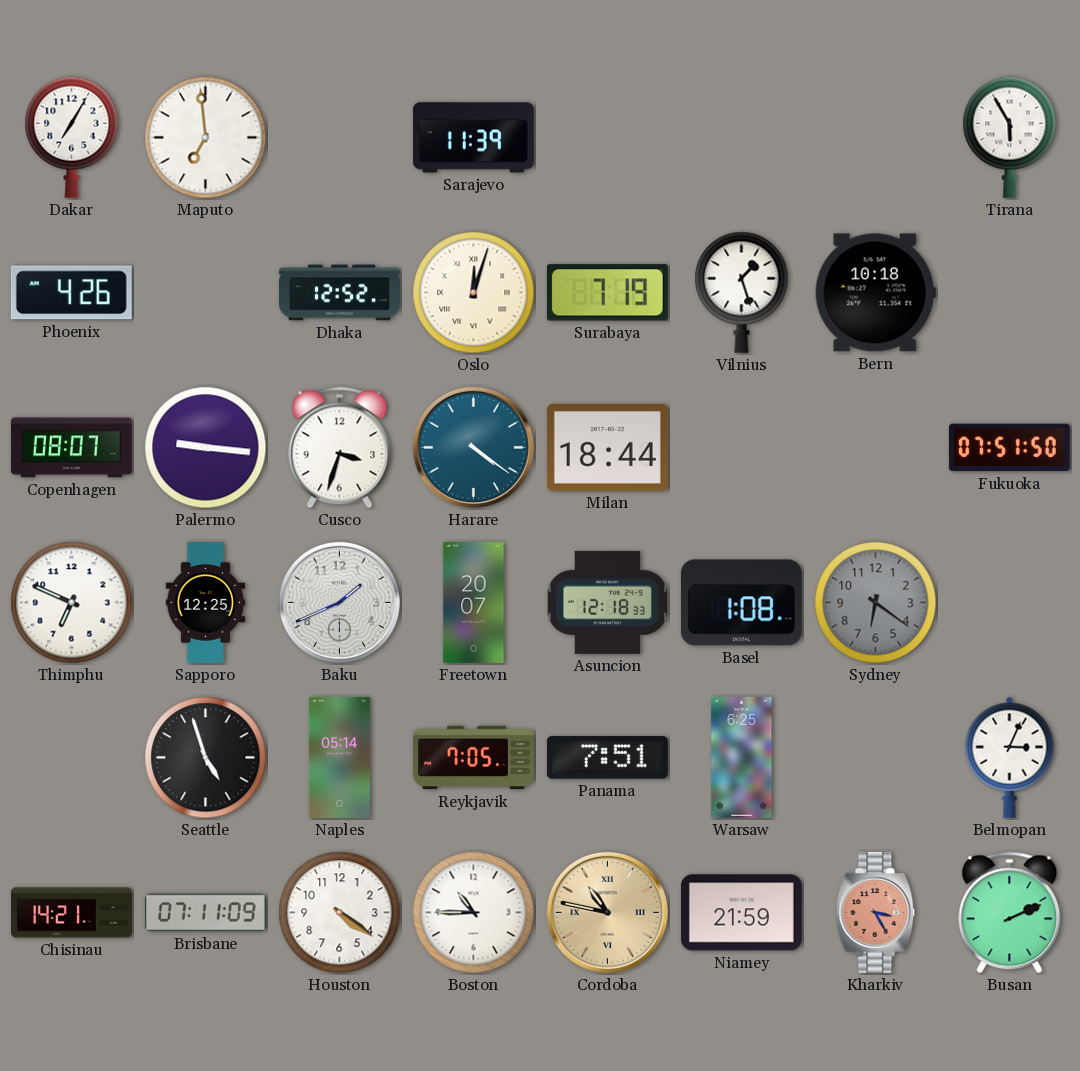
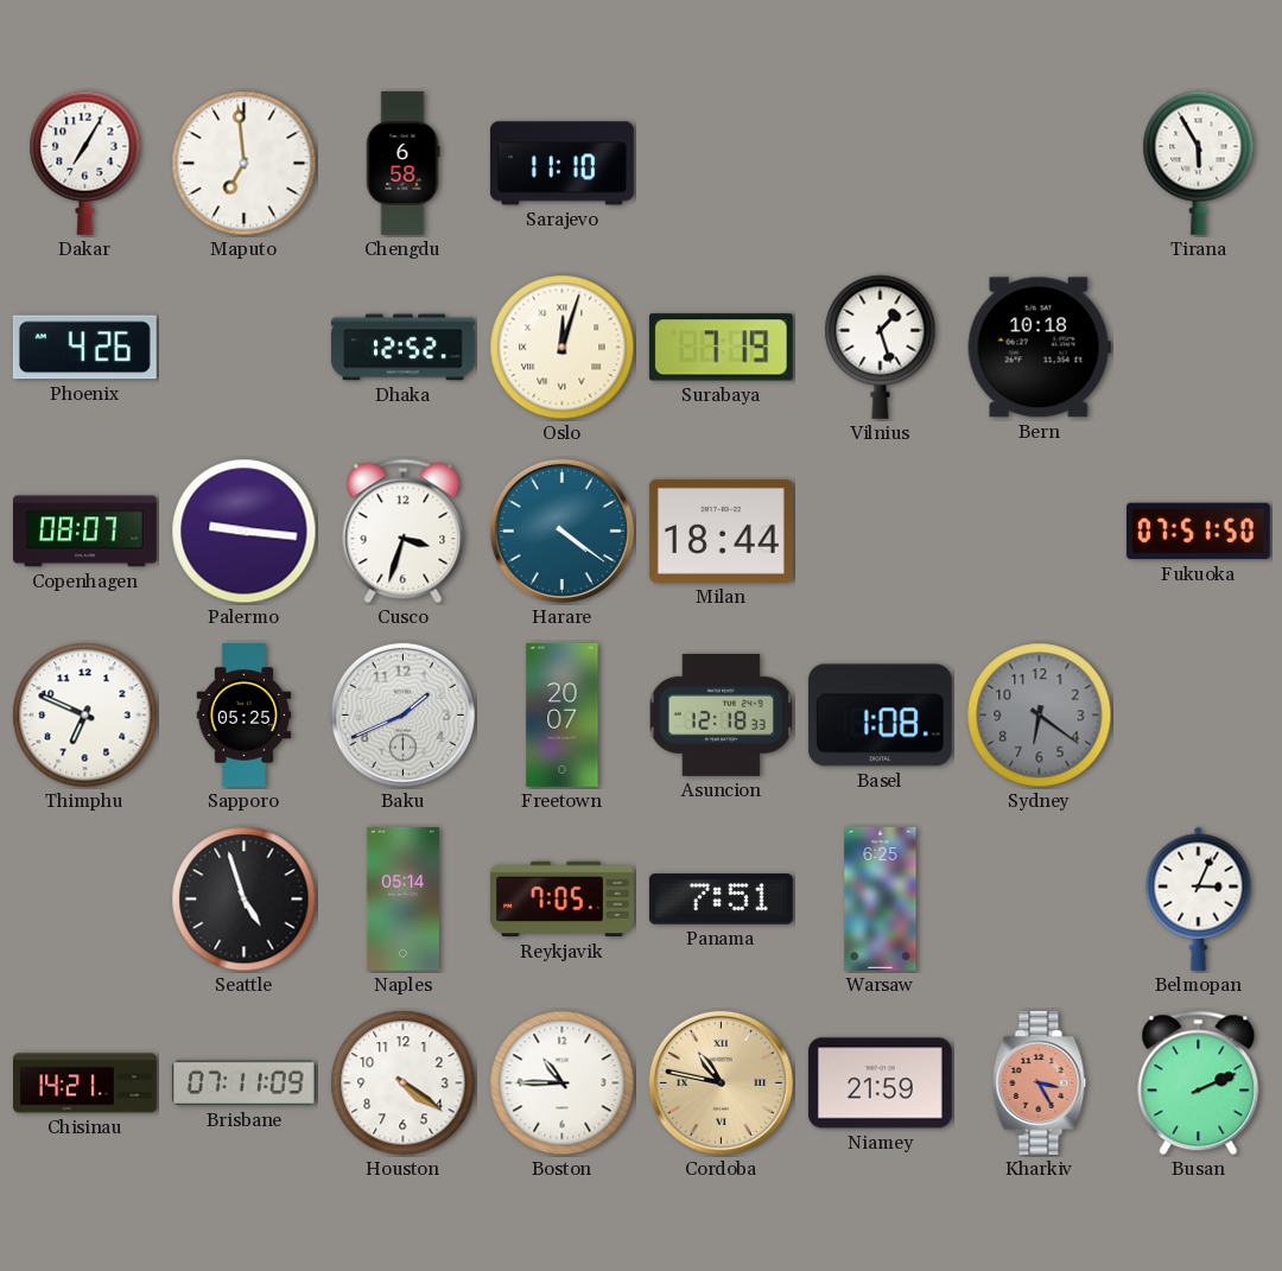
Chengdu: none -> 6:58 (402, 163)
Sarajevo: 11:39 -> 11:10 (561, 164)
Sapporo: 12:25 -> 05:25 (245, 716)
